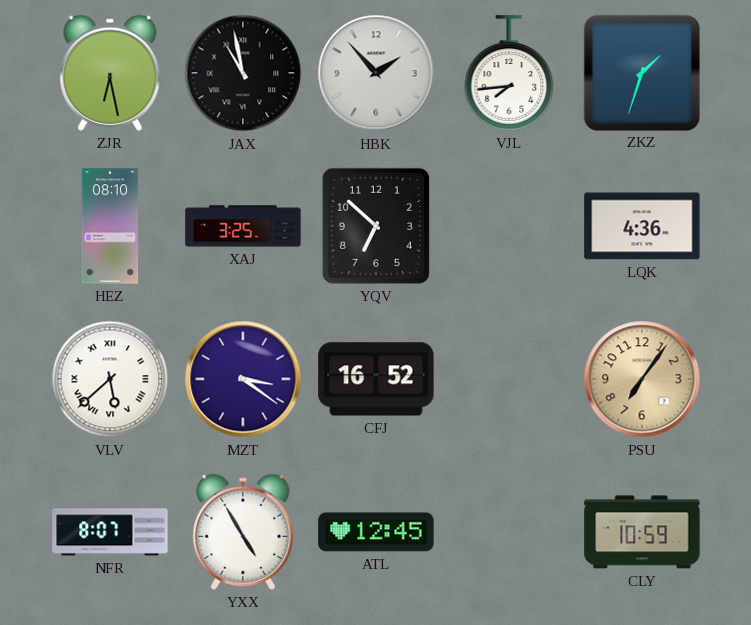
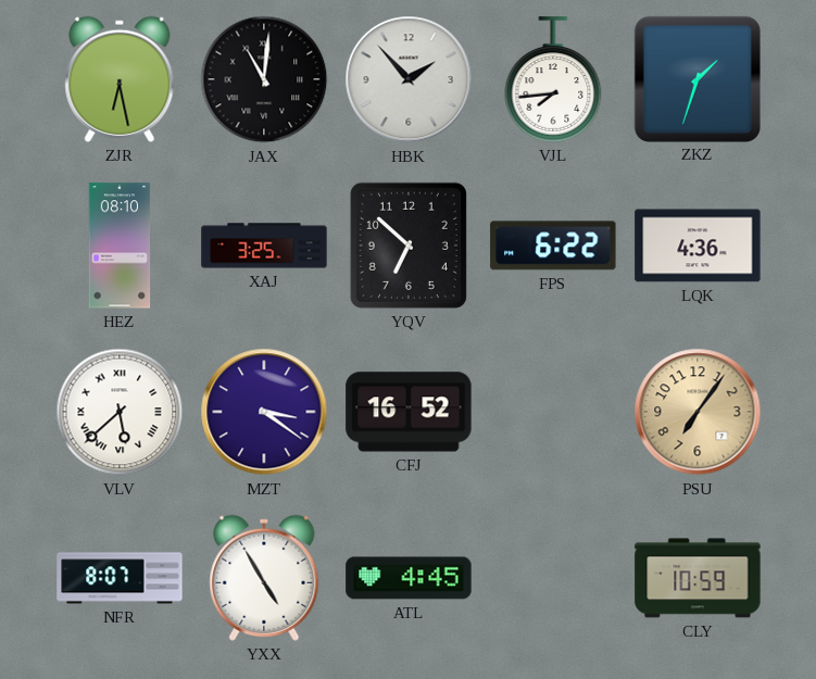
JAX: 10:58 -> 11:01 (264, 79)
FPS: none -> 6:22 (553, 246)
ATL: 12:45 -> 4:45 (409, 578)
